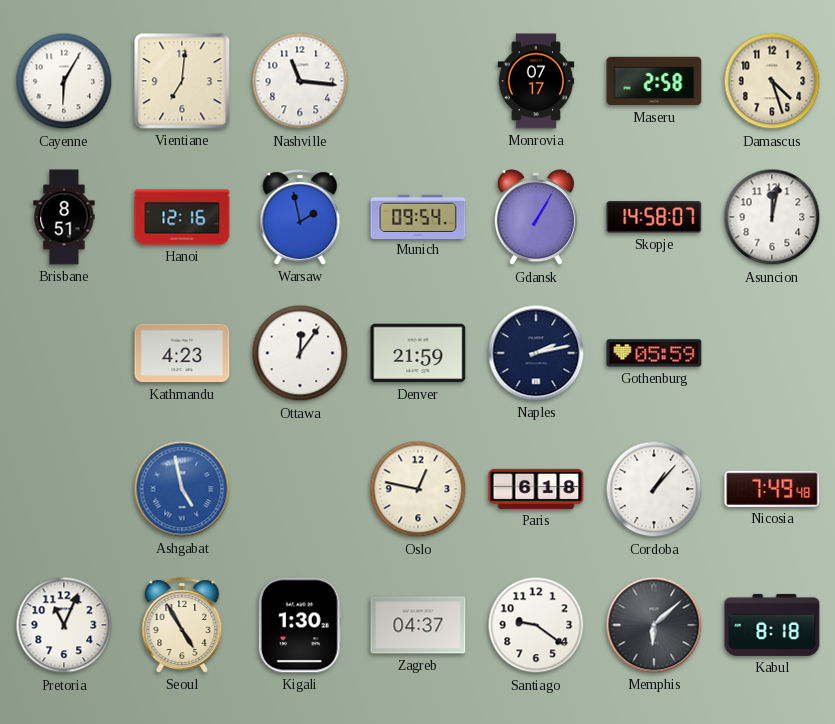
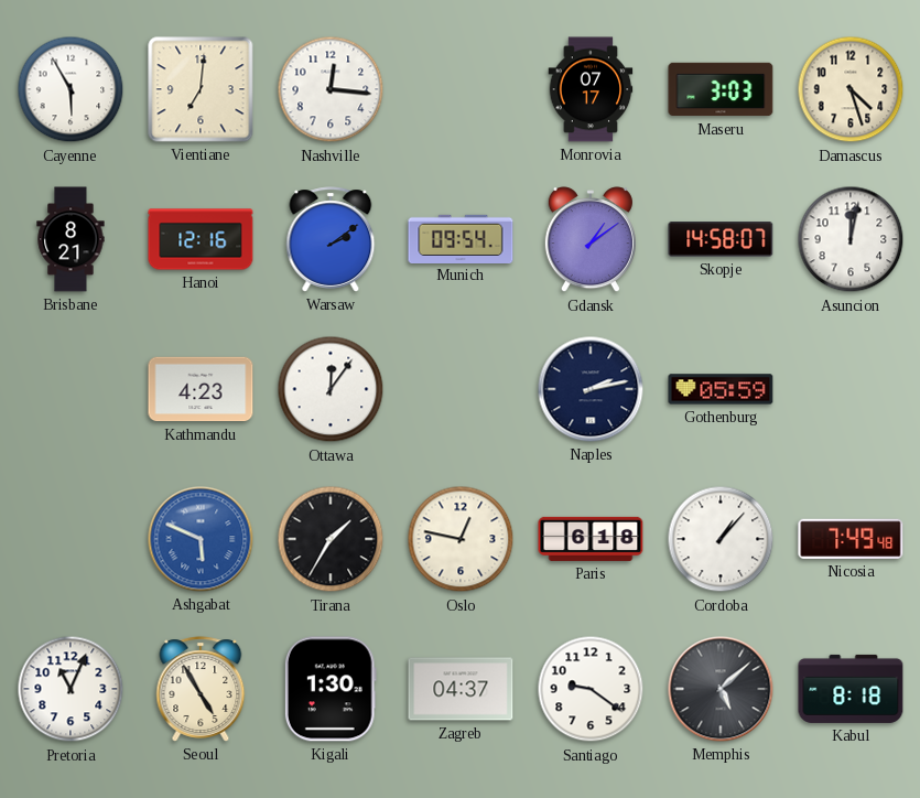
Cayenne: 6:05 -> 5:55 (71, 89)
Nashville: 11:16 -> 12:16 (331, 89)
Maseru: 2:58 -> 3:03 (721, 89)
Brisbane: 8:51 -> 8:21 (71, 239)
Warsaw: 1:58 -> 2:09 (331, 239)
Gdansk: 1:05 -> 1:09 (591, 240)
Denver: 21:59 -> none (418, 353)
Ashgabat: 4:58 -> 5:49 (201, 539)
Tirana: none -> 1:35 (331, 539)
Memphis: 6:08 -> 5:08 (721, 689)
